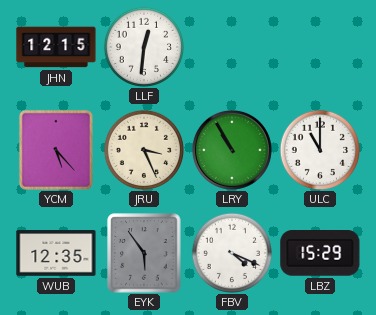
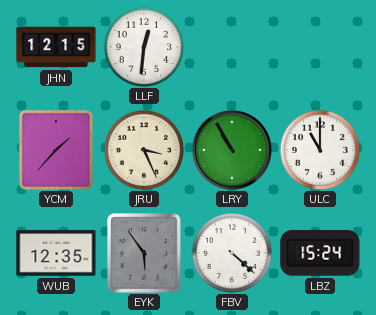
YCM: 5:23 -> 1:37 (56, 150)
FBV: 4:19 -> 4:22 (231, 252)
LBZ: 15:29 -> 15:24 (320, 254)
